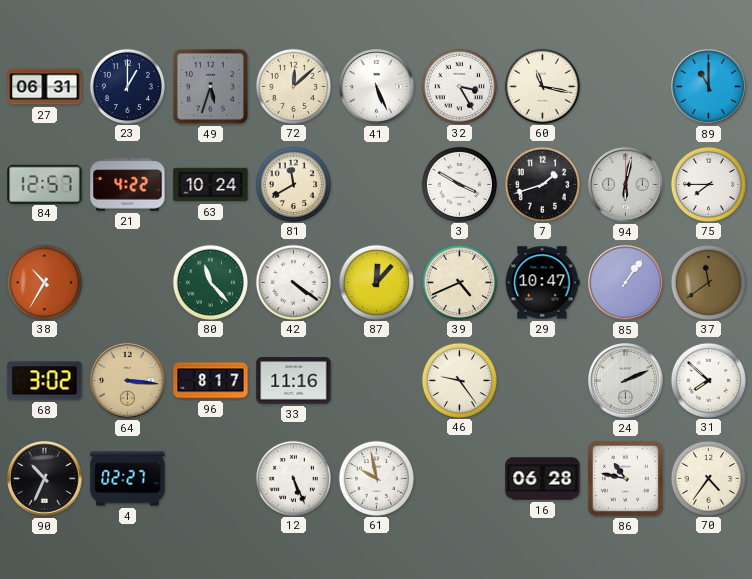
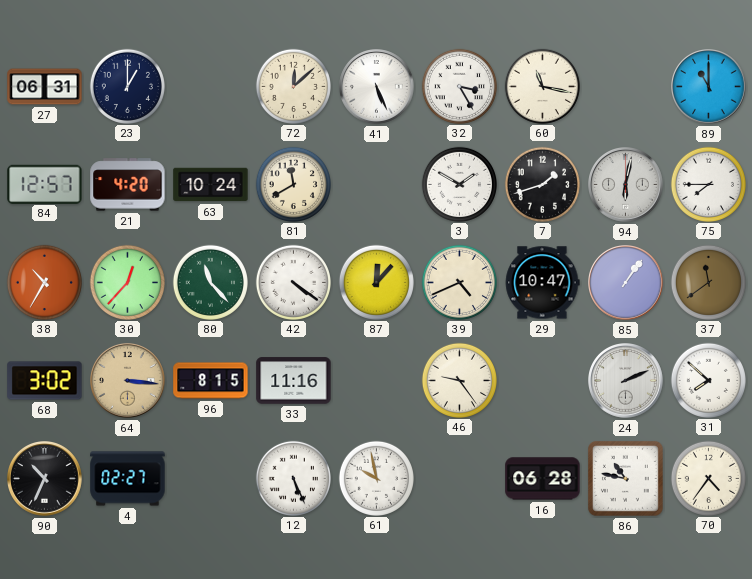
49: 5:33 -> none (210, 86)
21: 4:22 -> 4:20 (128, 185)
3: 3:50 -> 1:50 (459, 184)
30: none -> 12:37 (127, 282)
96: 8:17 -> 8:15 (211, 381)
